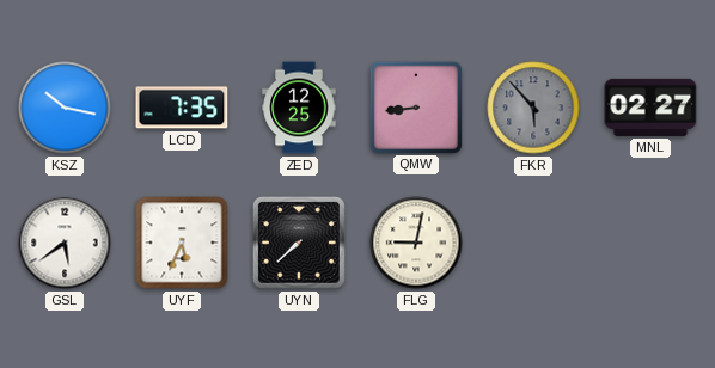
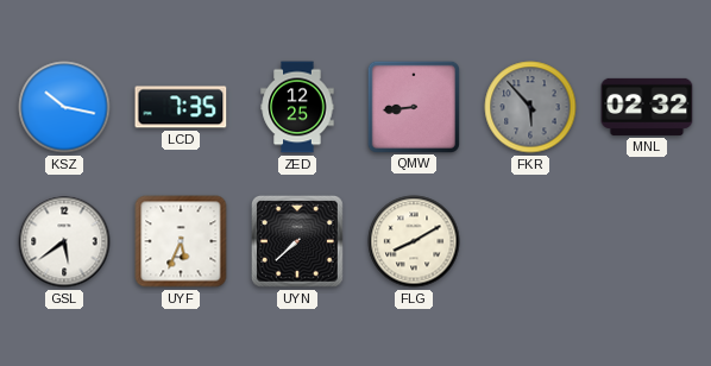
MNL: 02:27 -> 02:32 (647, 107)
FLG: 9:02 -> 8:10 (414, 241)
